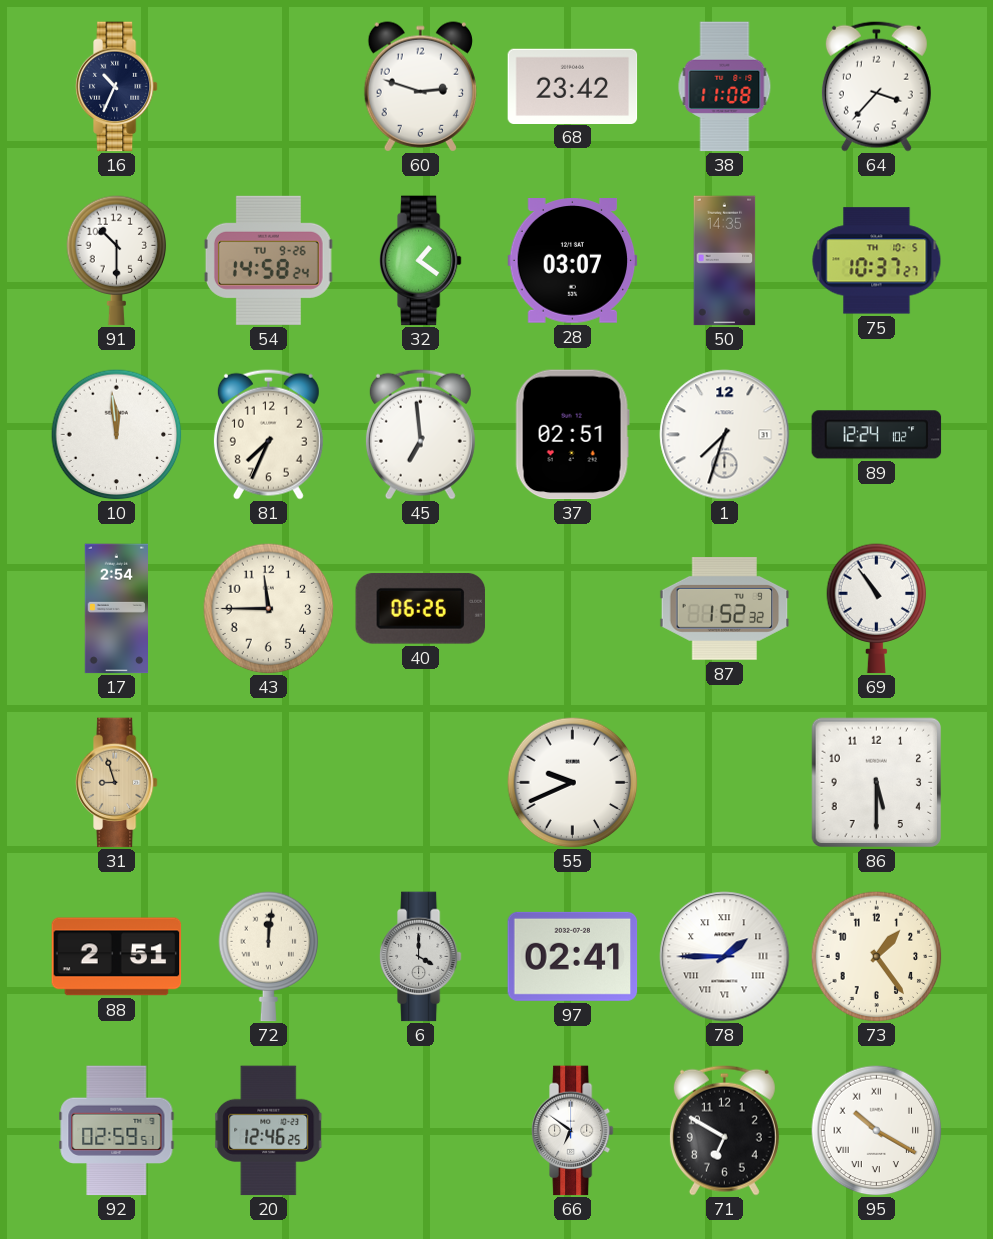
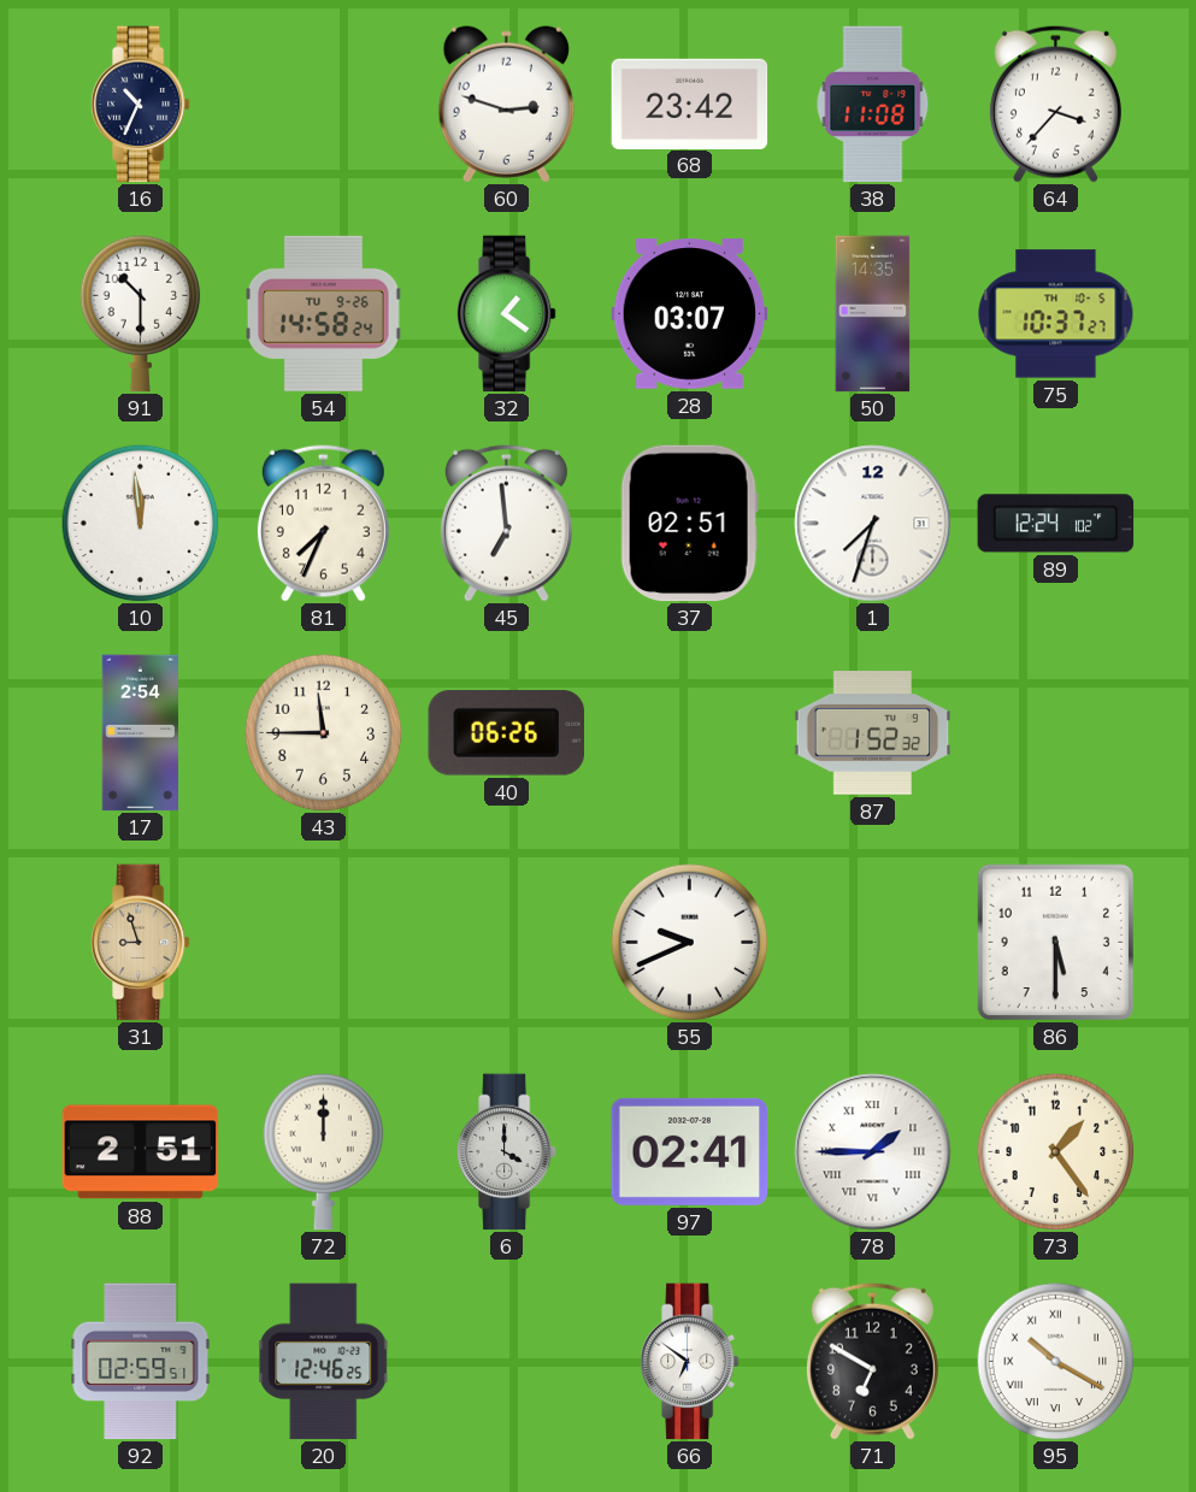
69: 10:54 -> none (877, 609)
72: 12:01 -> 12:00 (324, 1152)
